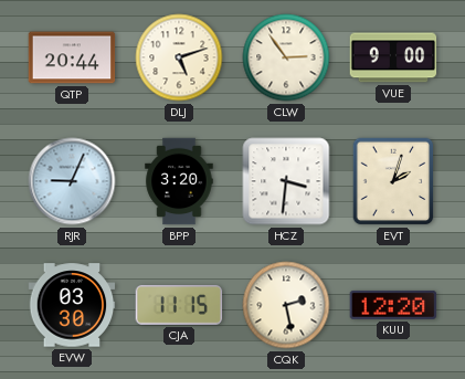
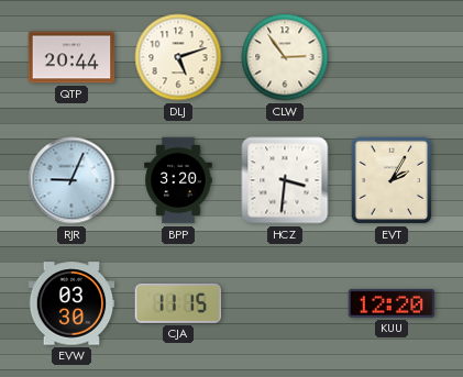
VUE: 9:00 -> none (393, 57)
EVT: 2:03 -> 2:05 (392, 180)
CQK: 2:28 -> none (286, 305)
